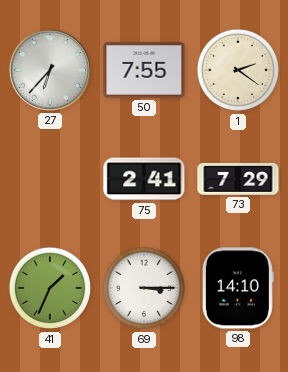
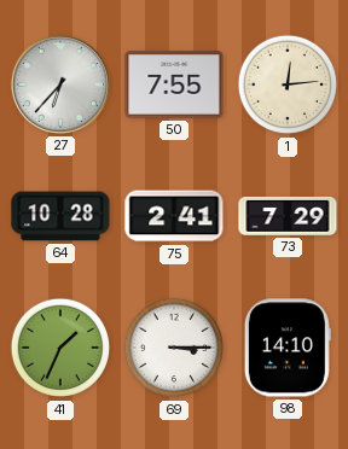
1: 2:21 -> 12:14 (288, 84)
64: none -> 10:28 (60, 216)
